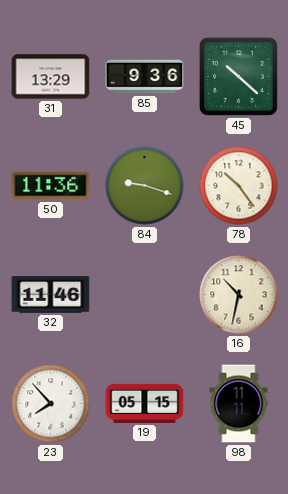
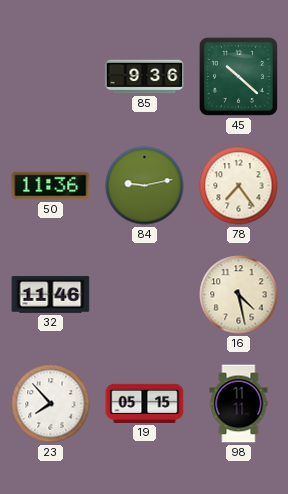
31: 13:29 -> none (51, 77)
84: 9:18 -> 9:13 (145, 186)
78: 10:24 -> 7:24 (239, 186)
16: 10:32 -> 4:28 (239, 295)
